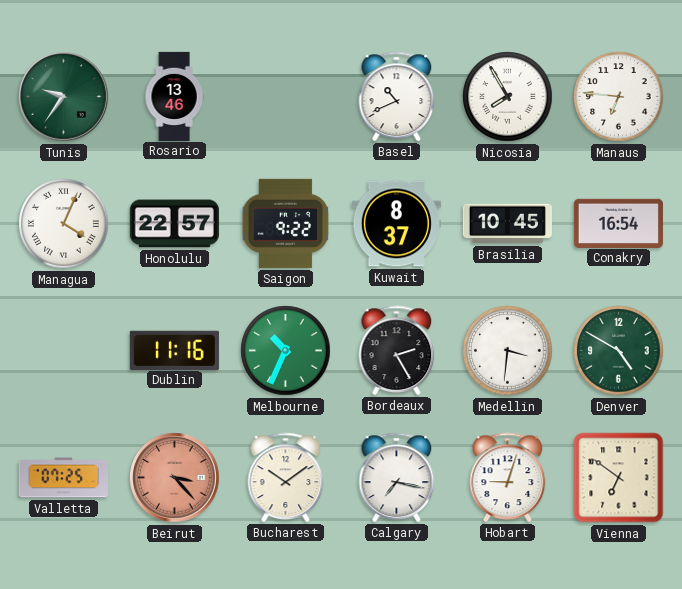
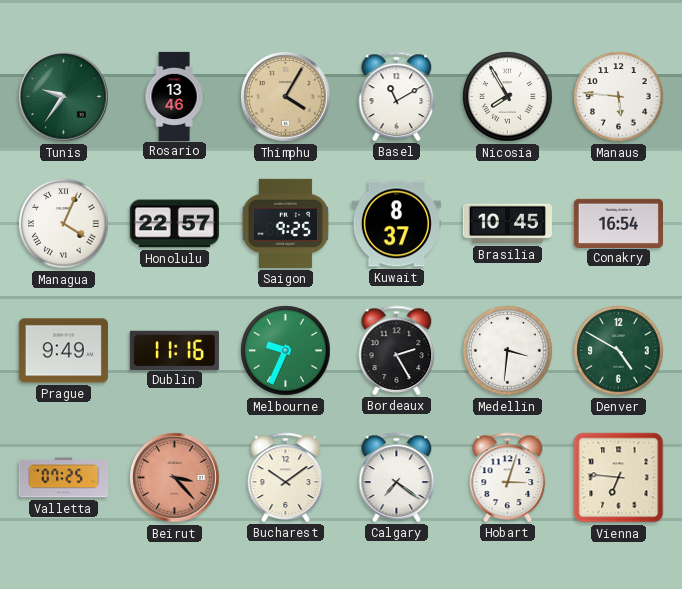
Thimphu: none -> 4:05 (286, 97)
Basel: 10:41 -> 11:10 (397, 96)
Manaus: 6:46 -> 5:46 (619, 97)
Saigon: 9:22 -> 9:25 (286, 223)
Prague: none -> 9:49 (63, 351)
Melbourne: 10:34 -> 9:34 (286, 351)
Calgary: 7:17 -> 7:21 (397, 477)
Hobart: 9:03 -> 3:03 (508, 477)
Vienna: 6:51 -> 6:46 (619, 478)
